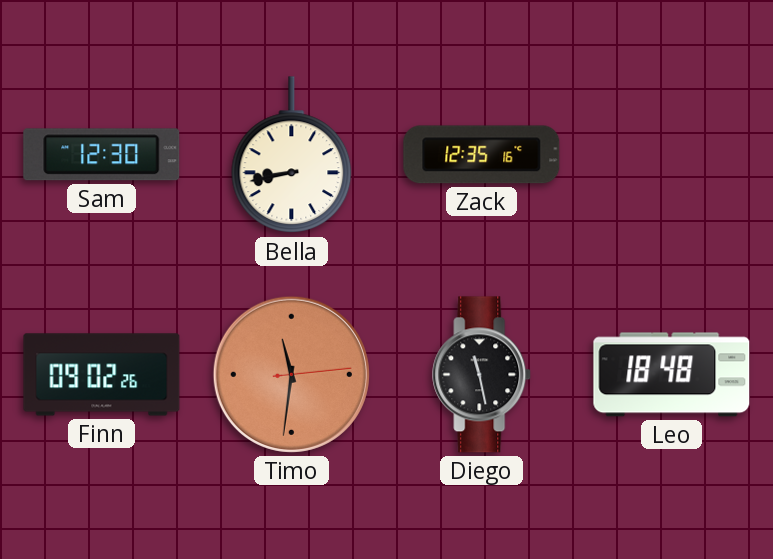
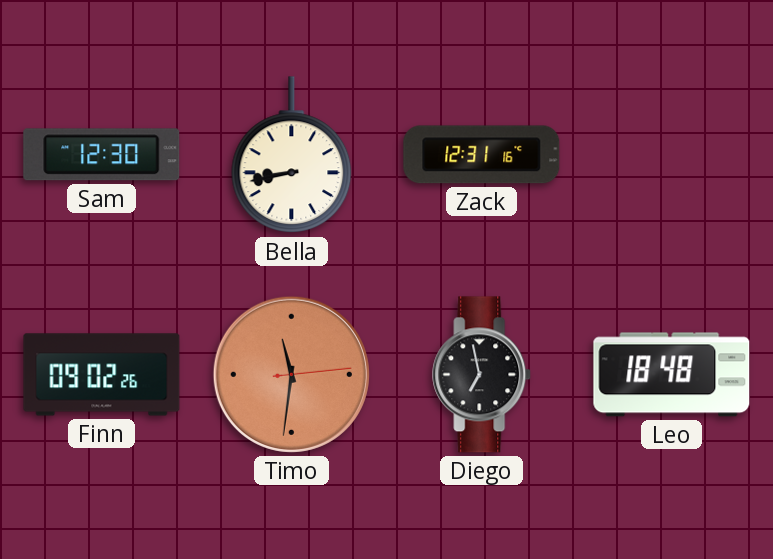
Zack: 12:35 -> 12:31 (482, 155)
Diego: 11:28 -> 6:58 (482, 375)
